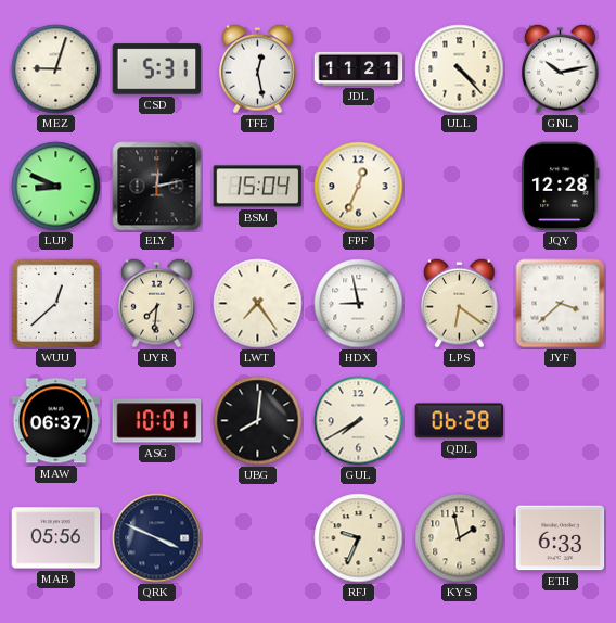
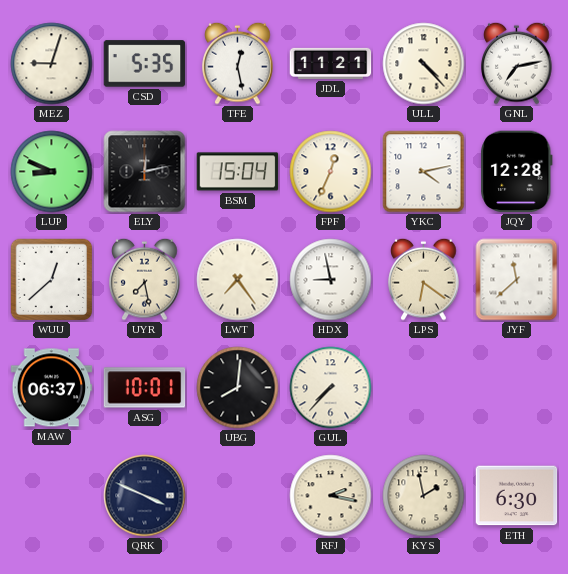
CSD: 5:31 -> 5:35 (145, 64)
GNL: 10:13 -> 7:13 (517, 63)
YKC: none -> 4:13 (424, 172)
UYR: 7:31 -> 7:28 (145, 279)
JYF: 3:38 -> 11:38 (517, 280)
GUL: 7:40 -> 7:37 (331, 388)
QDL: 06:28 -> none (460, 421)
MAB: 05:56 -> none (56, 538)
RFJ: 9:34 -> 2:17 (331, 496)
ETH: 6:33 -> 6:30 (517, 496)
